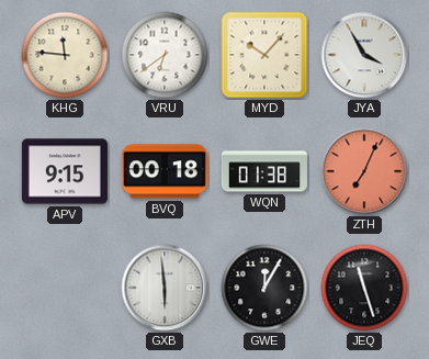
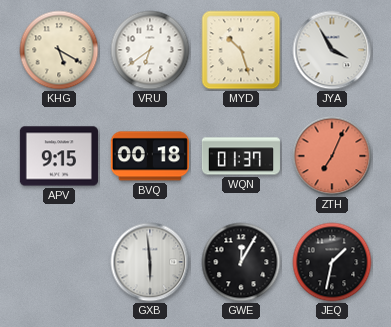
KHG: 11:46 -> 5:20 (59, 50)
MYD: 10:07 -> 10:27 (241, 50)
WQN: 01:38 -> 01:37 (241, 156)
JEQ: 11:27 -> 1:32 (332, 262)
